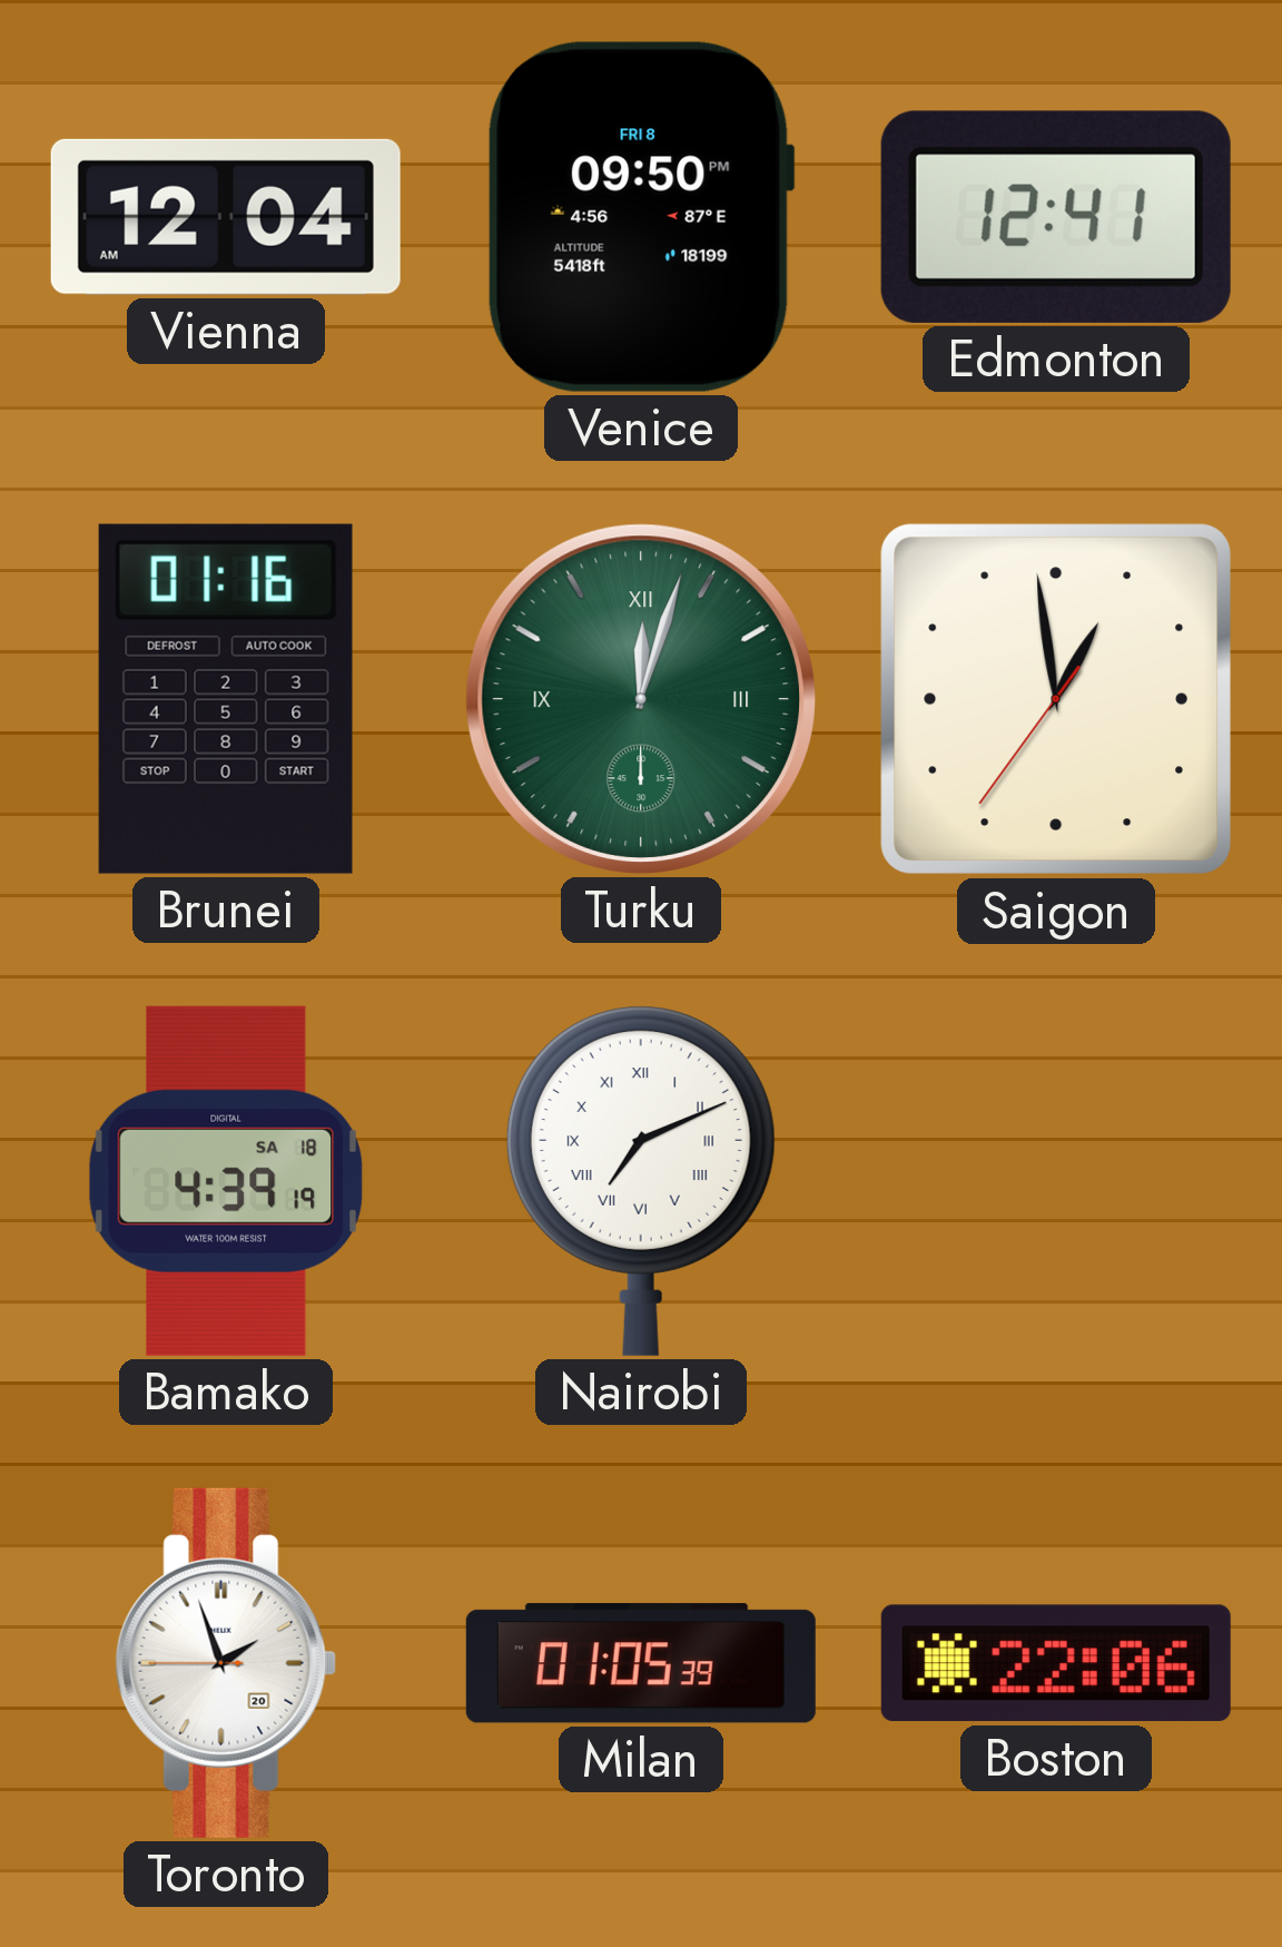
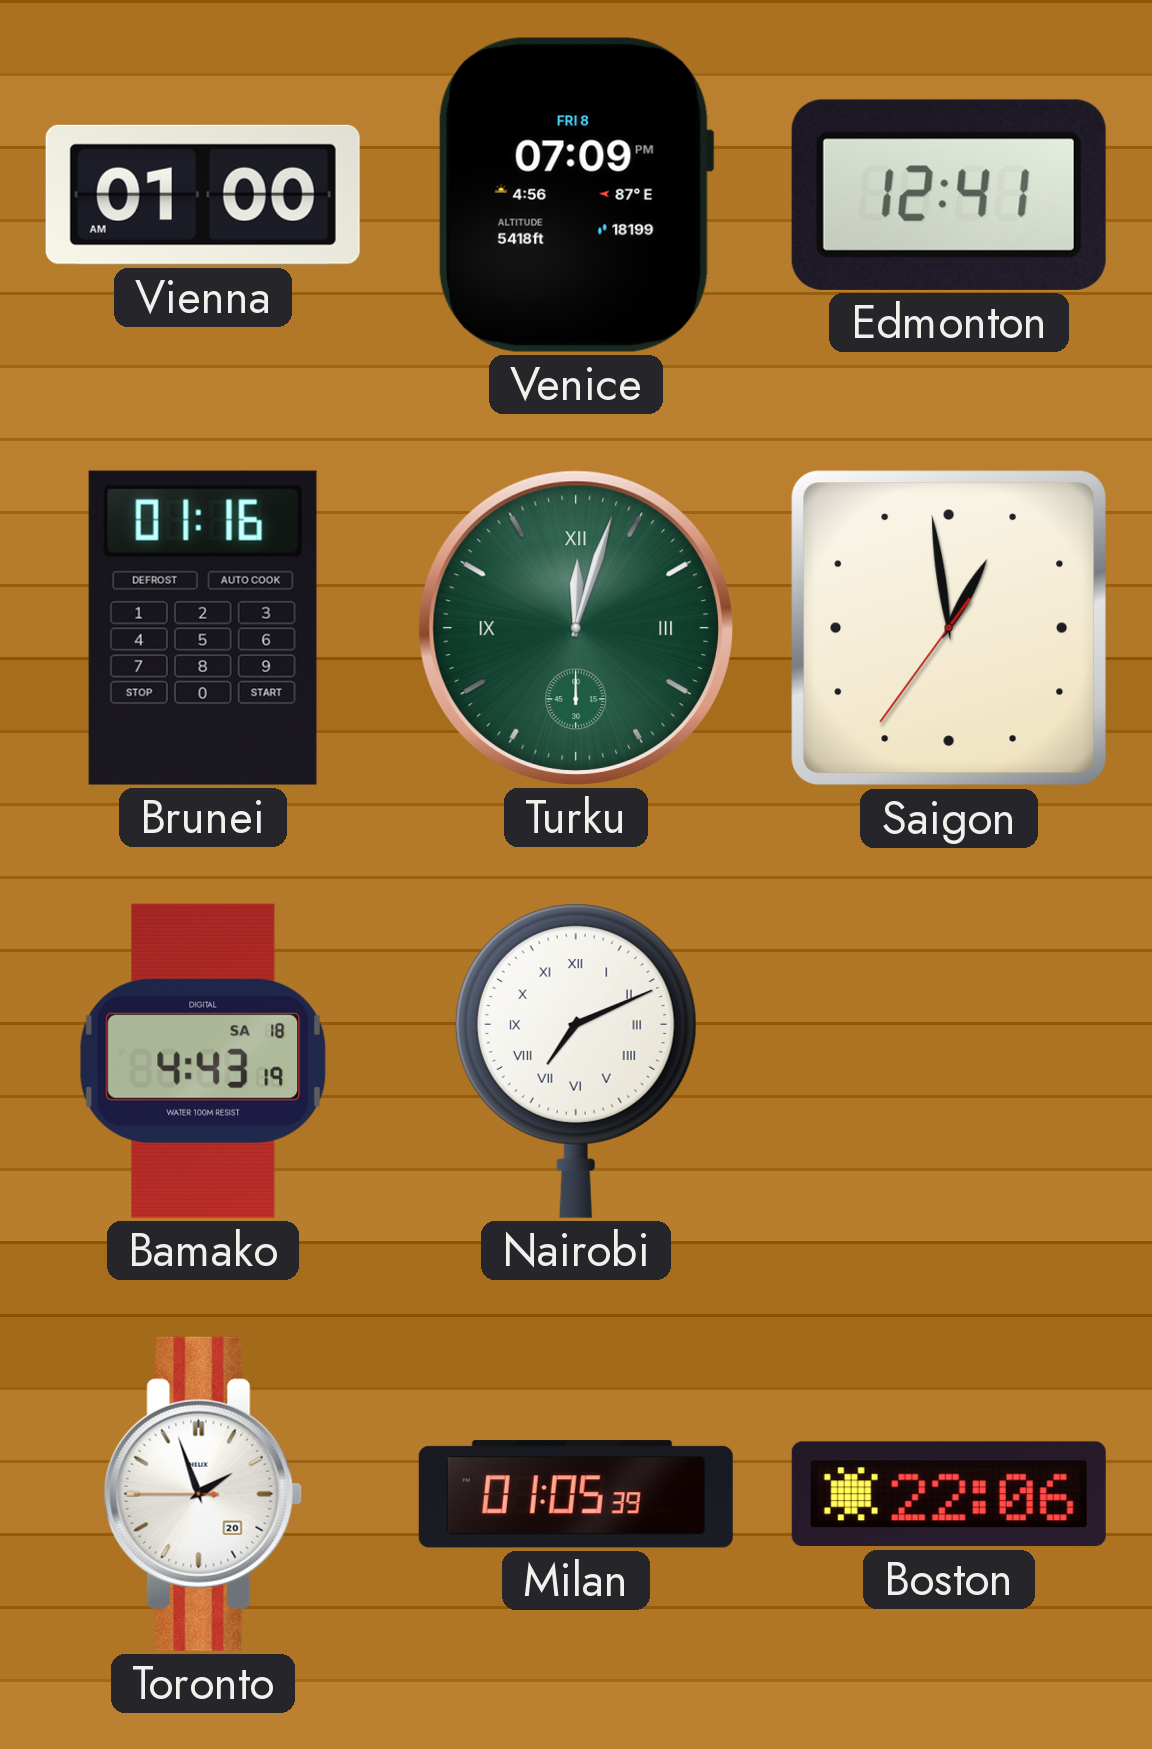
Vienna: 12:04 -> 01:00 (203, 195)
Venice: 09:50 -> 07:09 (576, 195)
Bamako: 4:39 -> 4:43 (202, 1061)
